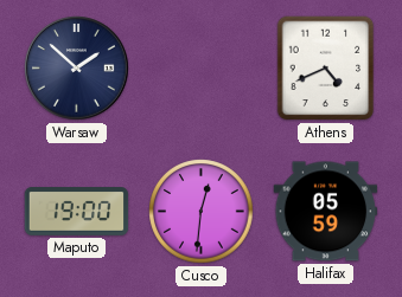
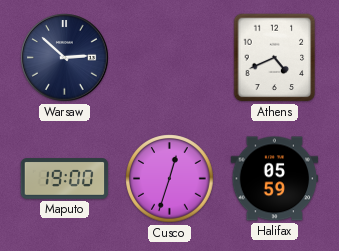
Warsaw: 1:52 -> 2:52 (65, 58)
Cusco: 12:31 -> 12:33 (170, 179)
